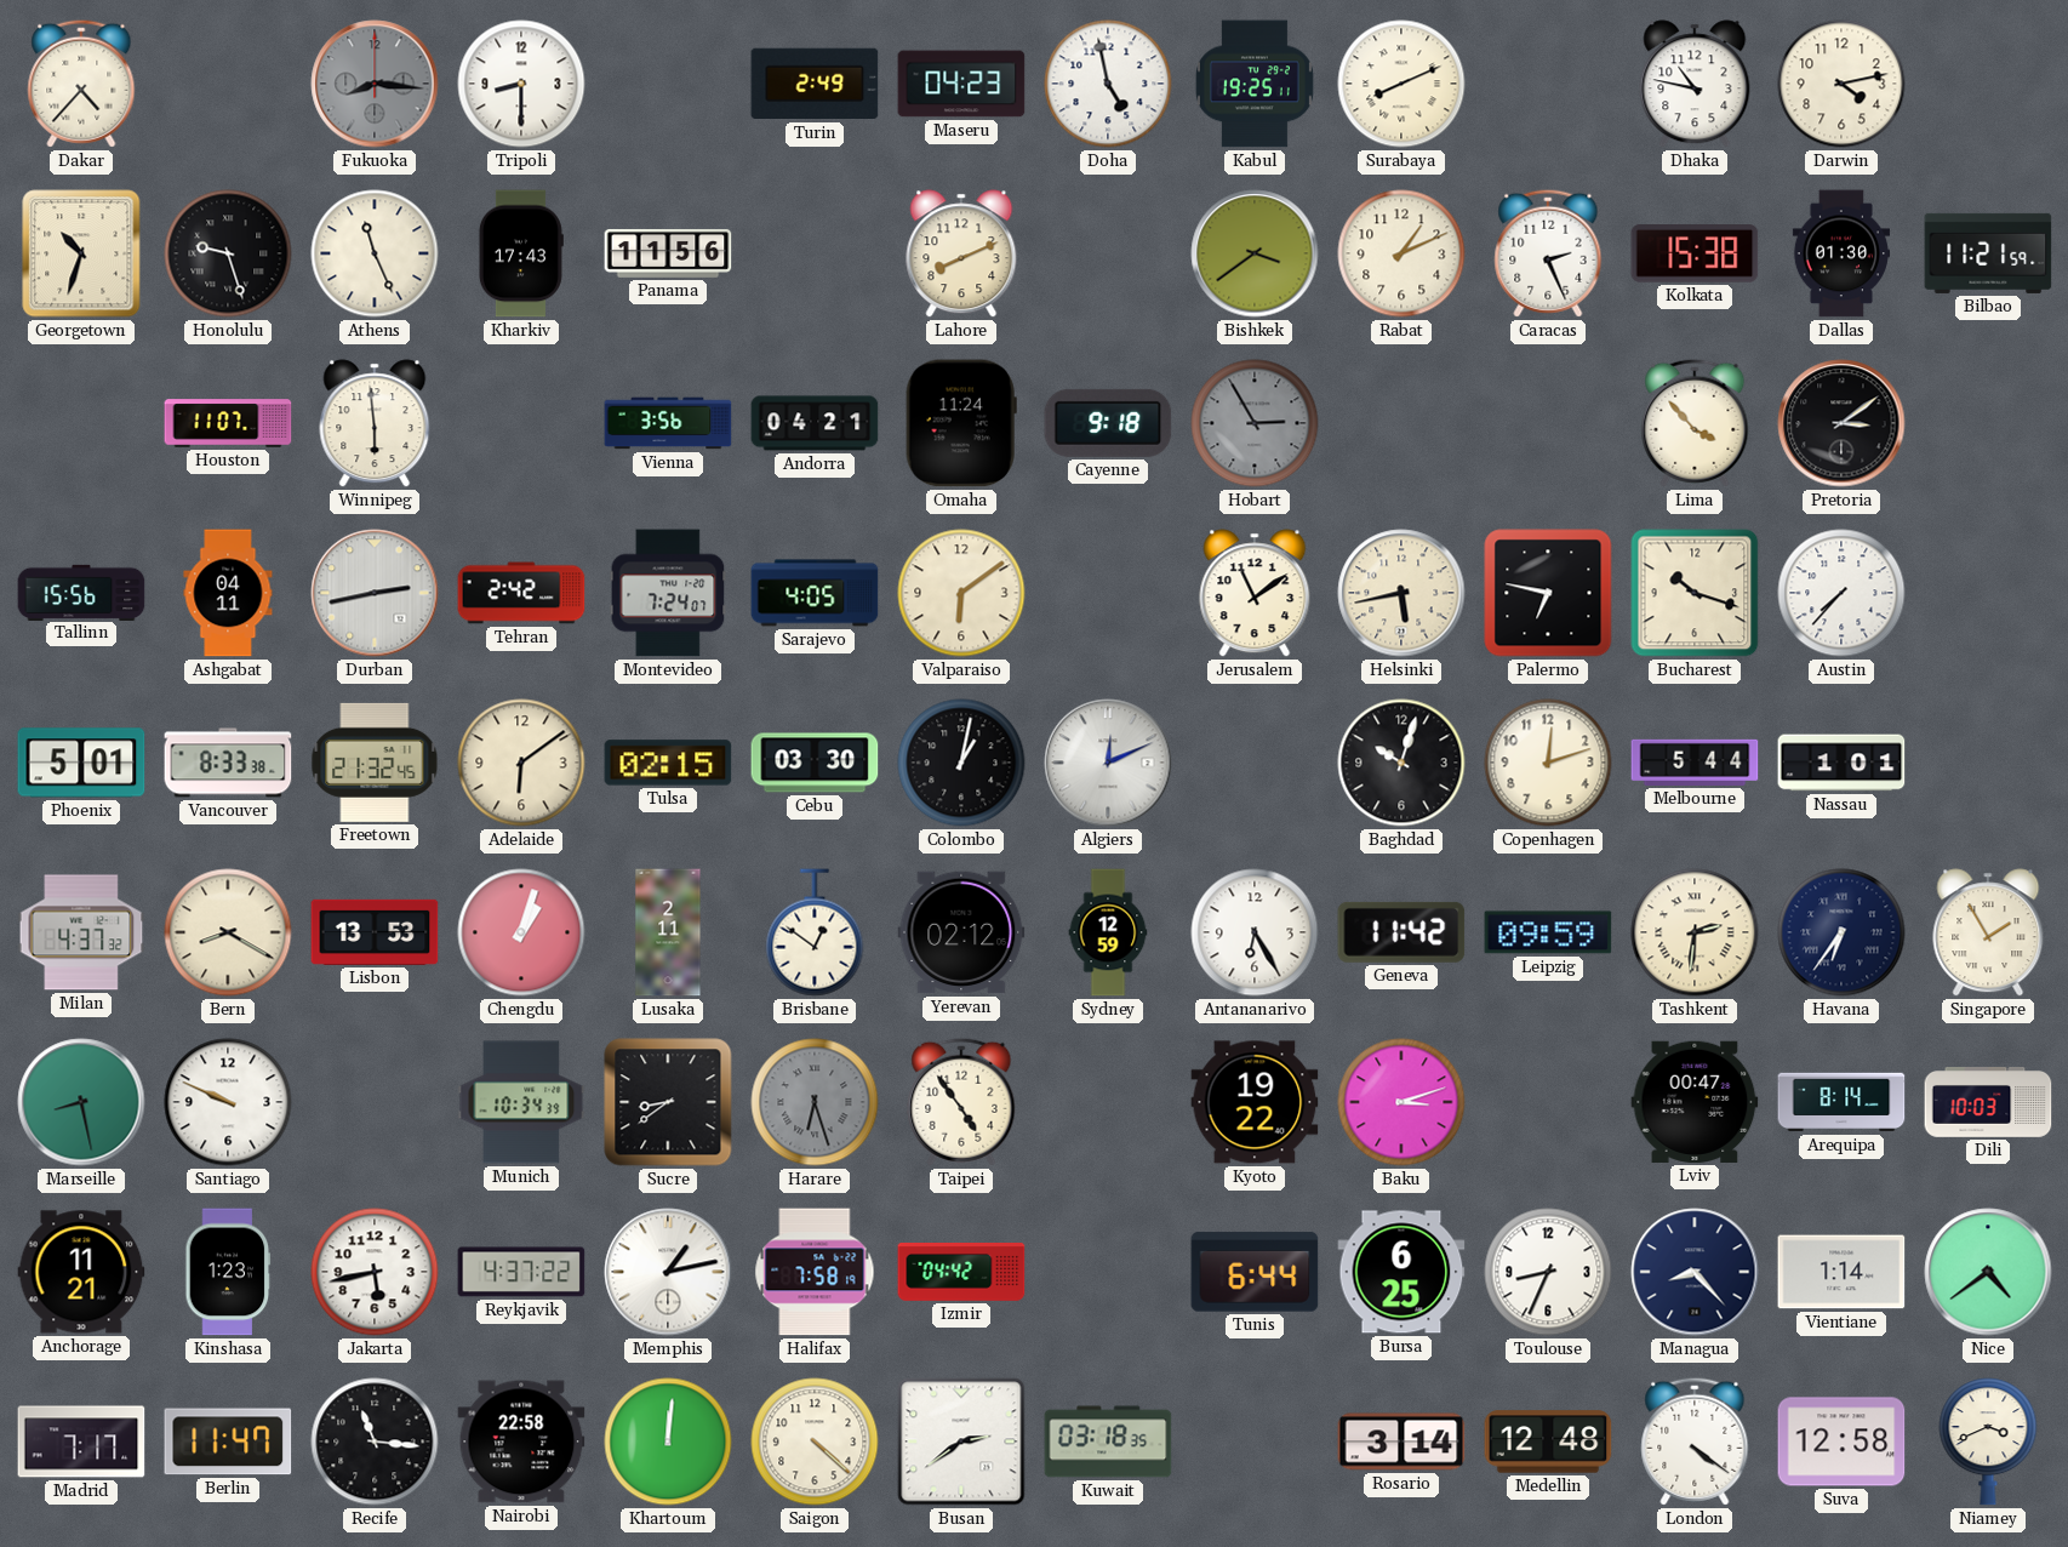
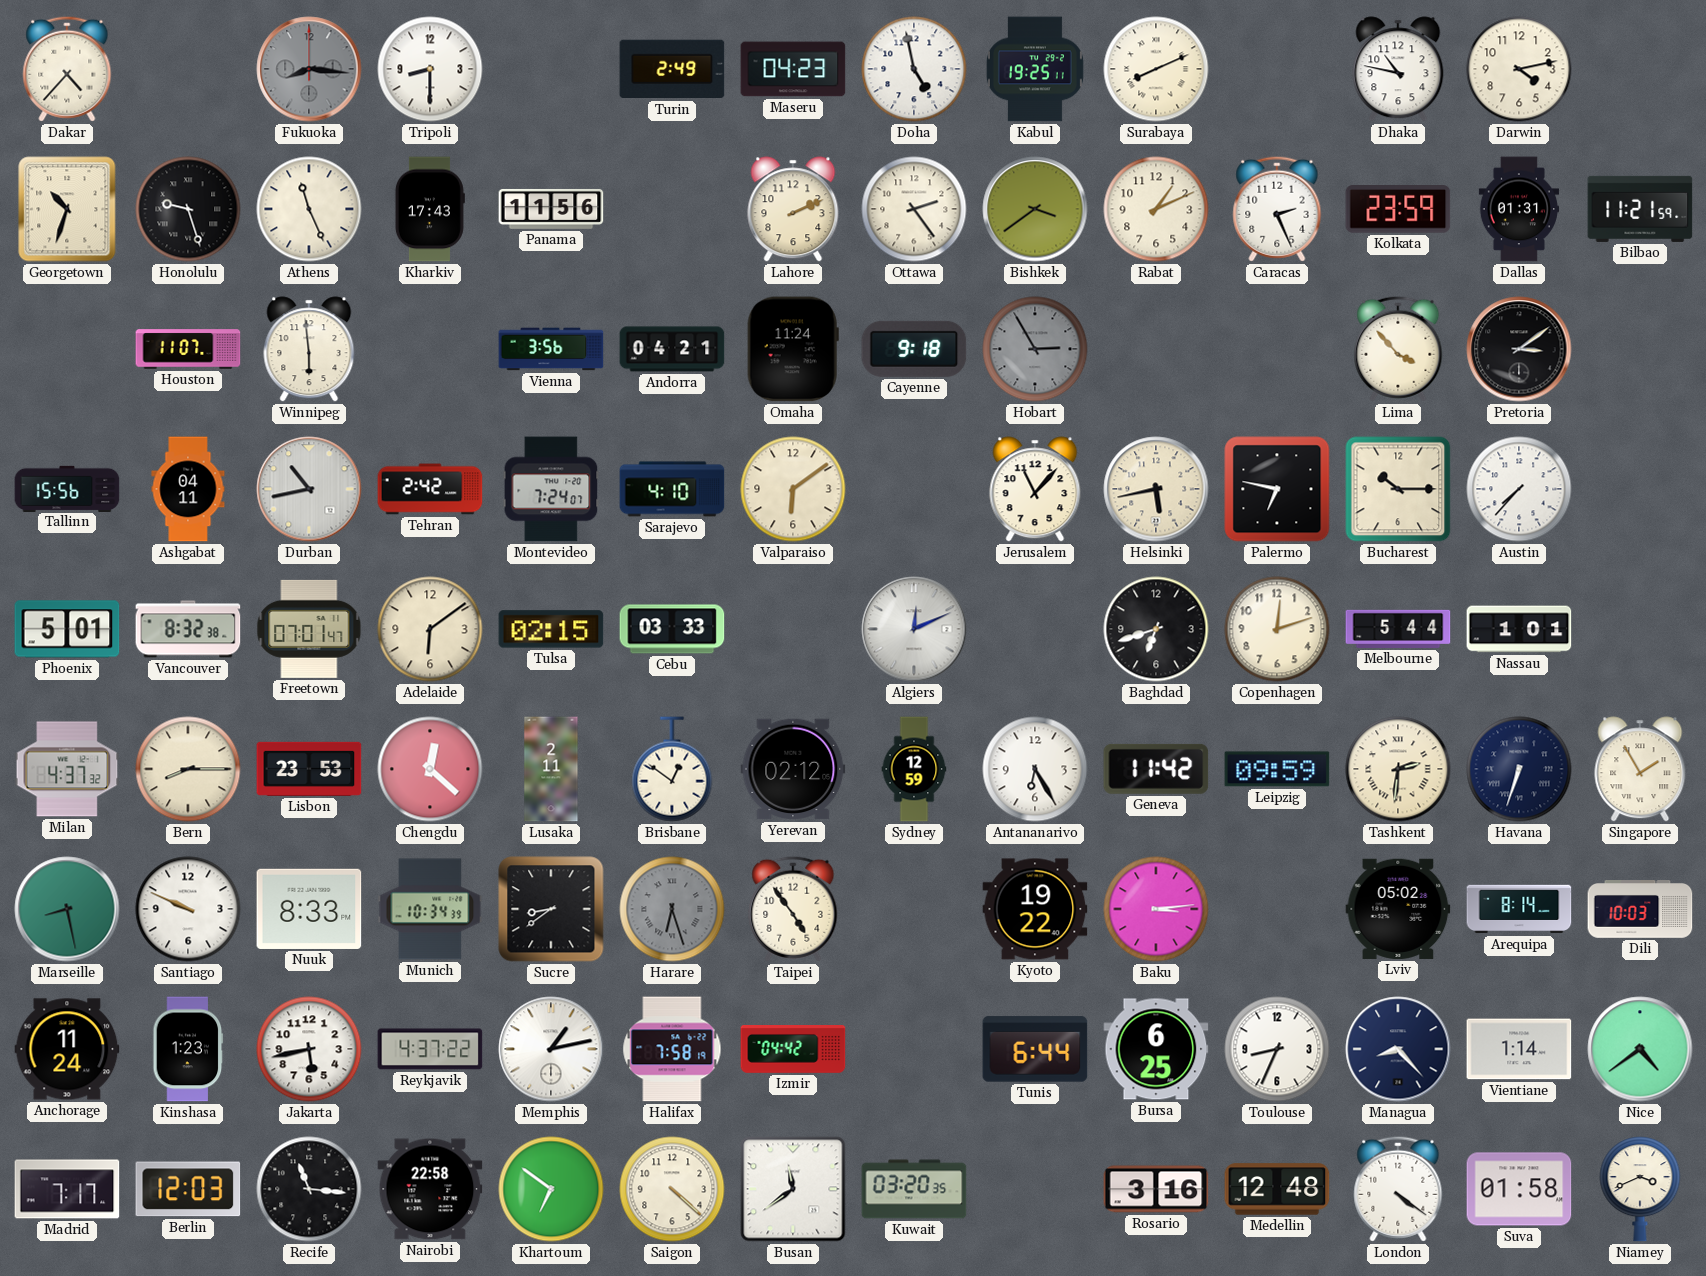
Lahore: 8:11 -> 2:11 (793, 209)
Ottawa: none -> 2:24 (914, 209)
Kolkata: 15:38 -> 23:59 (1398, 210)
Dallas: 01:30 -> 01:31 (1518, 209)
Durban: 2:43 -> 10:43 (309, 489)
Sarajevo: 4:05 -> 4:10 (672, 489)
Jerusalem: 11:09 -> 11:07 (1035, 489)
Bucharest: 10:18 -> 10:15 (1398, 489)
Vancouver: 8:33 -> 8:32 (188, 629)
Freetown: 21:32 -> 07:01 (309, 629)
Cebu: 03:30 -> 03:33 (672, 629)
Colombo: 1:02 -> none (961, 763)
Baghdad: 10:03 -> 6:42 (1156, 629)
Bern: 8:20 -> 8:15 (188, 769)
Lisbon: 13:53 -> 23:53 (309, 769)
Chengdu: 1:03 -> 12:22 (430, 769)
Havana: 6:36 -> 6:33 (1519, 769)
Nuuk: none -> 8:33 (309, 909)
Baku: 3:12 -> 3:14 (1156, 909)
Lviv: 00:47 -> 05:02 (1398, 909)
Anchorage: 11:21 -> 11:24 (67, 1049)
Berlin: 11:47 -> 12:03 (188, 1189)
Khartoum: 12:01 -> 6:51 (551, 1189)
Busan: 2:39 -> 11:39 (793, 1189)
Kuwait: 03:18 -> 03:20 (914, 1189)
Rosario: 3:14 -> 3:16 (1156, 1189)
Suva: 12:58 -> 01:58 (1519, 1189)
